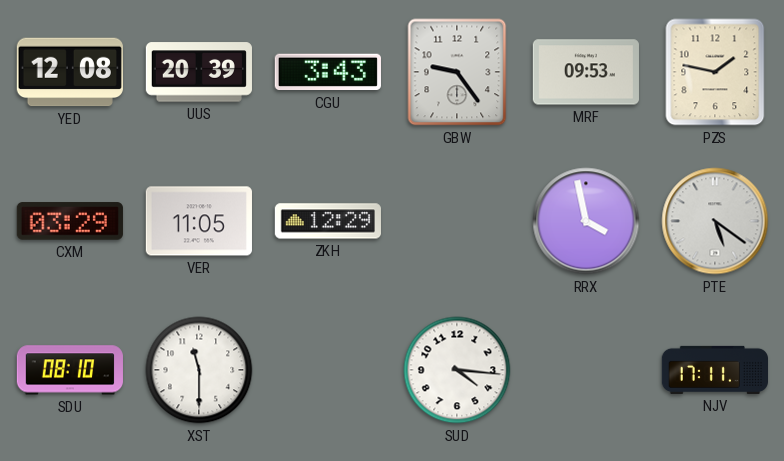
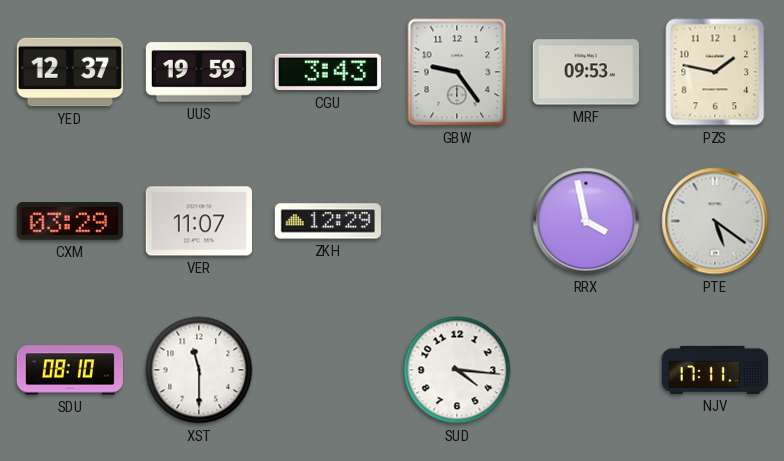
YED: 12:08 -> 12:37 (70, 72)
UUS: 20:39 -> 19:59 (199, 72)
VER: 11:05 -> 11:07 (199, 221)
